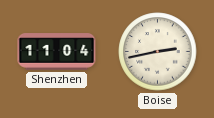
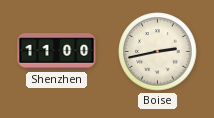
Shenzhen: 11:04 -> 11:00 (57, 52)
